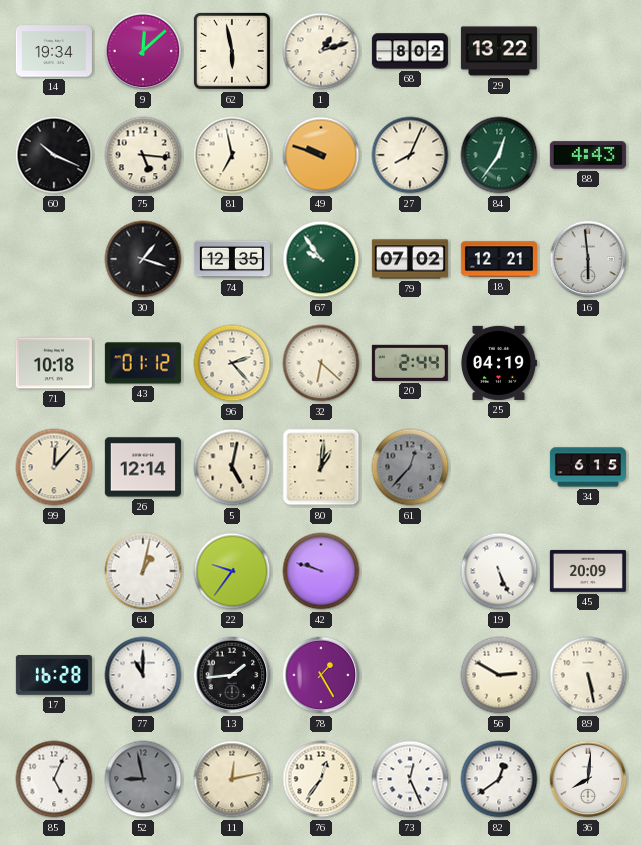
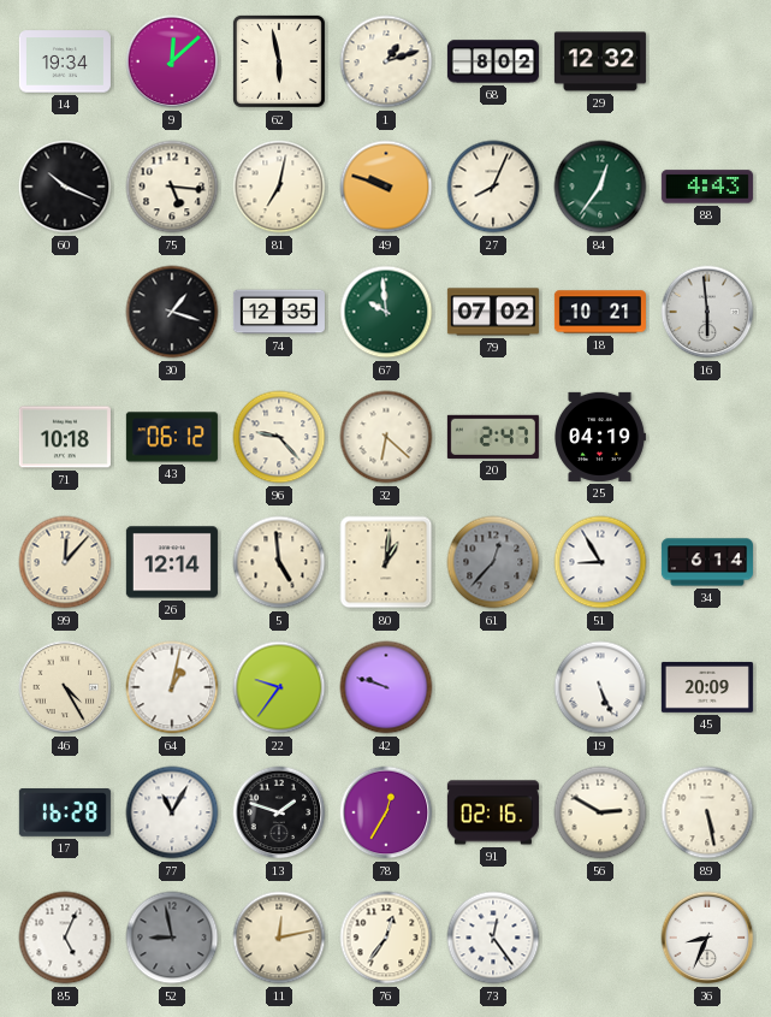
29: 13:22 -> 12:32 (600, 61)
81: 6:58 -> 7:02 (279, 187)
67: 9:54 -> 9:59 (386, 312)
18: 12:21 -> 10:21 (600, 312)
43: 01:12 -> 06:12 (172, 437)
96: 2:23 -> 9:23 (279, 437)
20: 2:44 -> 2:47 (493, 437)
5: 5:02 -> 4:59 (279, 562)
51: none -> 8:55 (600, 562)
34: 6:15 -> 6:14 (707, 562)
46: none -> 4:25 (65, 687)
77: 11:00 -> 11:05 (172, 812)
13: 1:44 -> 1:48 (279, 812)
78: 1:25 -> 12:35 (386, 812)
91: none -> 02:16 (493, 812)
73: 12:26 -> 12:24 (493, 938)
82: 12:39 -> none (499, 779)
36: 8:01 -> 8:34 (707, 938)
